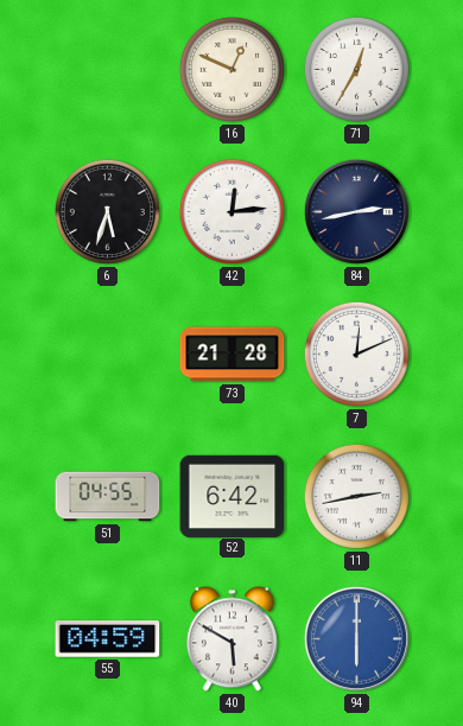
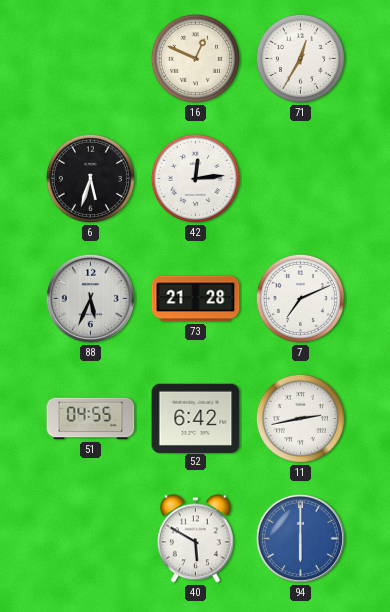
84: 2:43 -> none (356, 211)
88: none -> 5:34 (90, 298)
7: 12:11 -> 7:11 (300, 298)
55: 04:59 -> none (108, 639)
